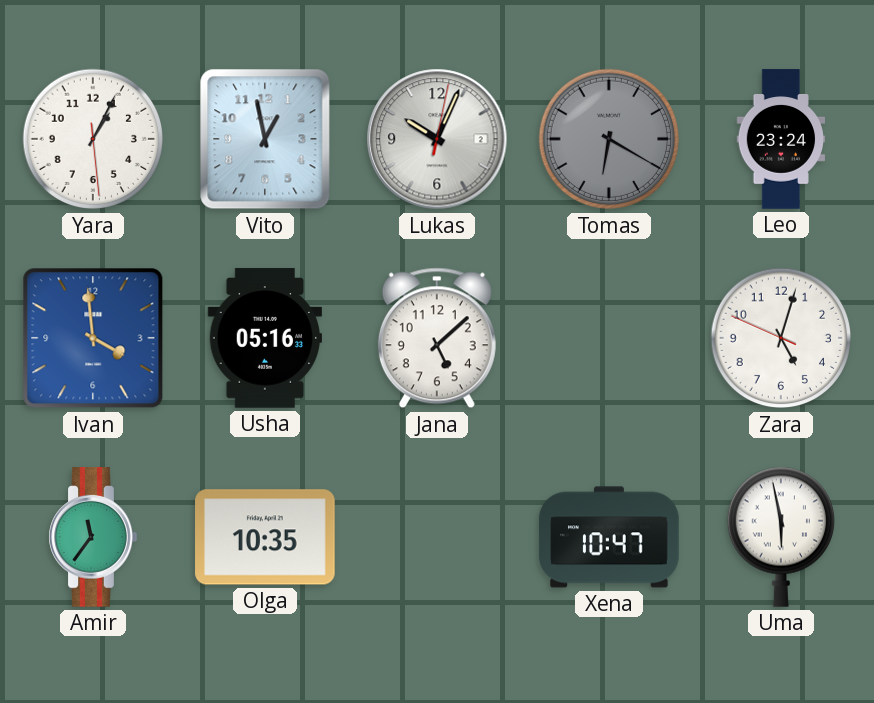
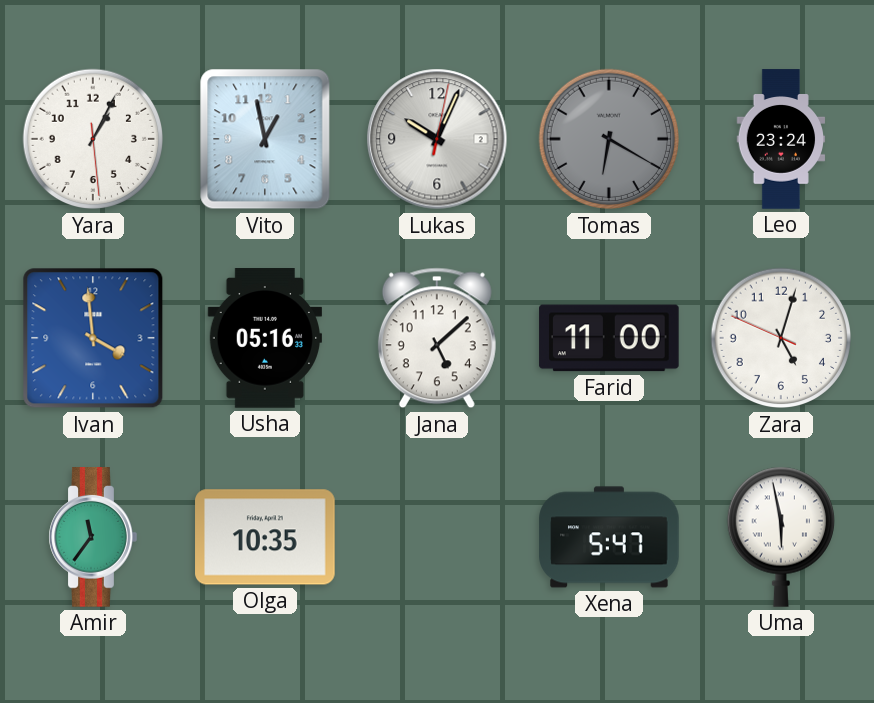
Farid: none -> 11:00 (609, 338)
Xena: 10:47 -> 5:47 (609, 537)
